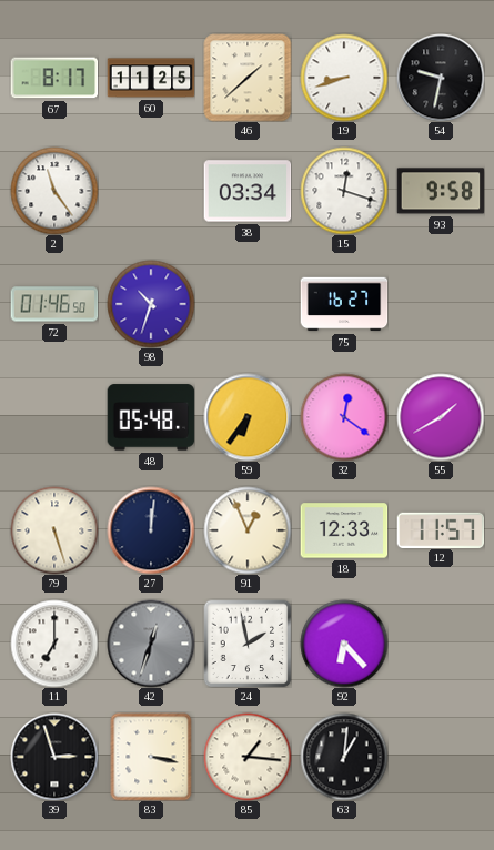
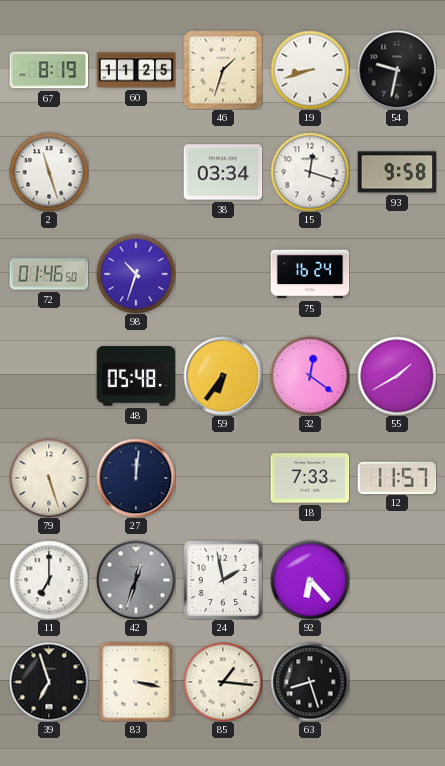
67: 8:17 -> 8:19 (49, 70)
46: 1:38 -> 1:33 (223, 70)
2: 11:24 -> 11:27 (49, 172)
75: 16:27 -> 16:24 (310, 274)
91: 12:56 -> none (248, 530)
18: 12:33 -> 7:33 (310, 478)
39: 2:57 -> 6:57 (49, 682)
63: 1:01 -> 8:27 (310, 682)
